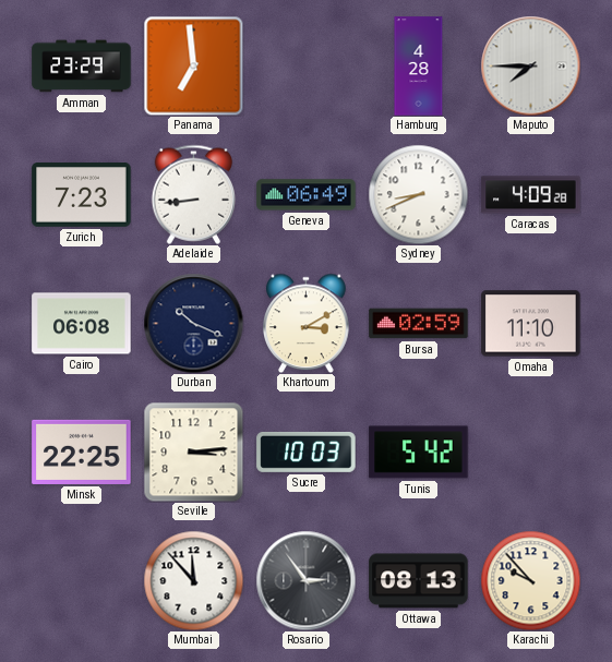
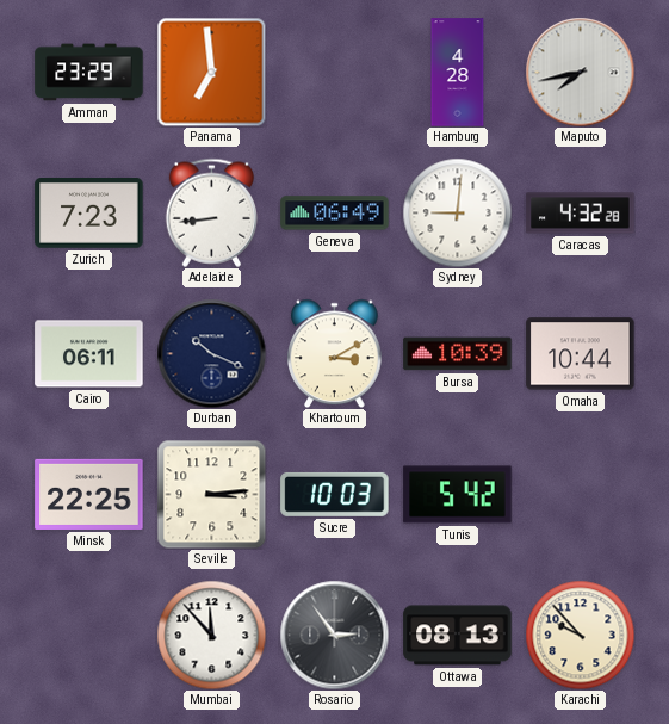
Maputo: 7:45 -> 7:43 (580, 72)
Sydney: 8:41 -> 9:01 (457, 212)
Caracas: 4:09 -> 4:32 (581, 214)
Cairo: 06:08 -> 06:11 (89, 354)
Bursa: 02:59 -> 10:39 (458, 354)
Omaha: 11:10 -> 10:44 (581, 354)
